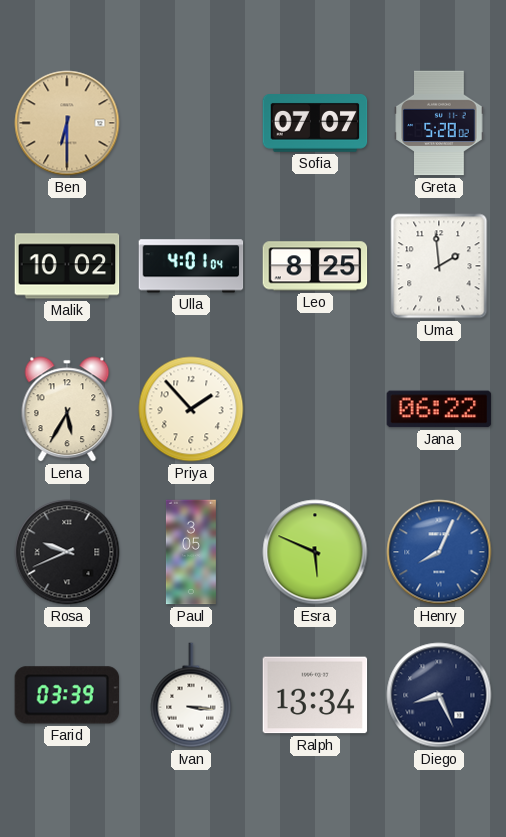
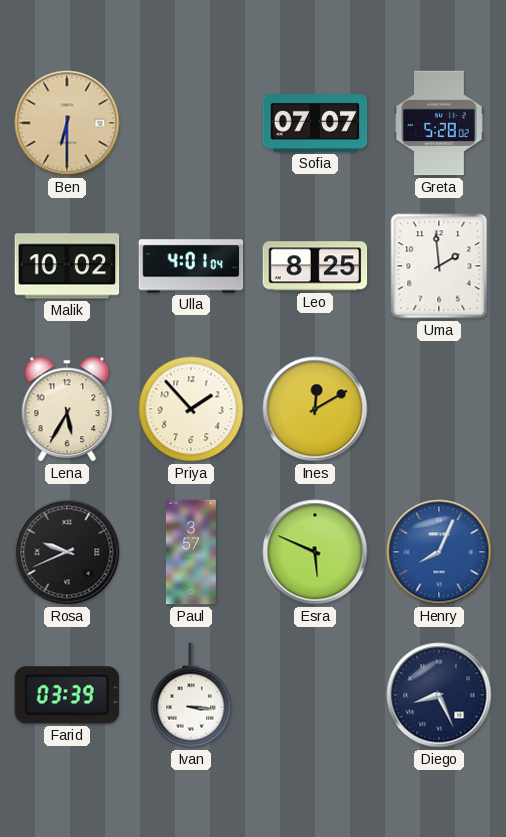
Ines: none -> 12:10 (315, 409)
Jana: 06:22 -> none (439, 409)
Paul: 3:05 -> 3:57 (191, 552)
Ralph: 13:34 -> none (315, 695)
